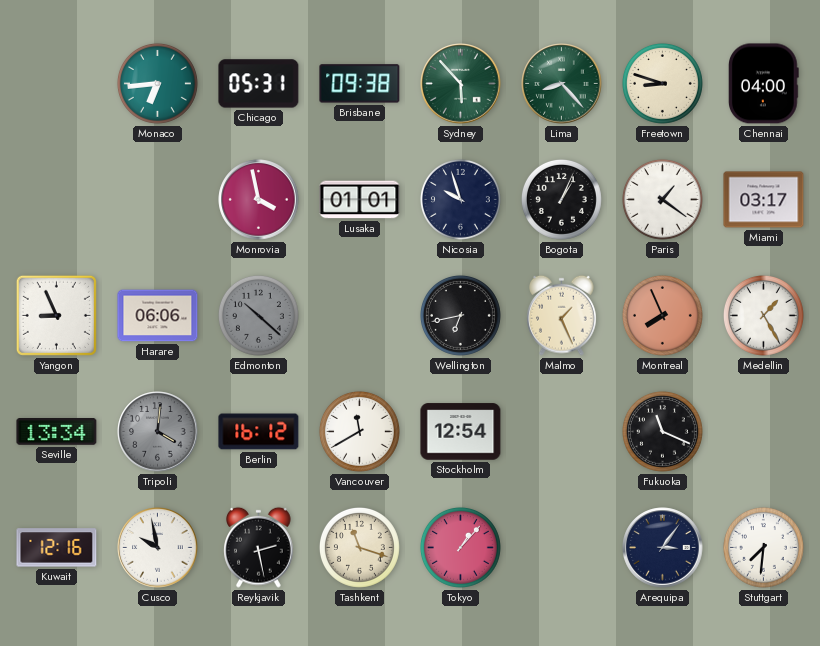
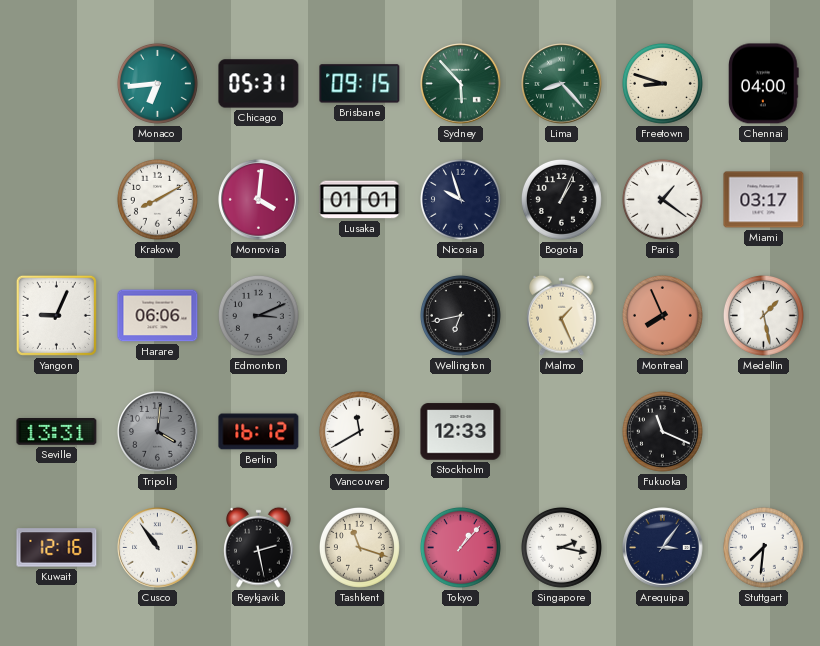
Brisbane: 09:38 -> 09:15 (360, 84)
Krakow: none -> 8:10 (157, 199)
Monrovia: 3:58 -> 4:01 (259, 200)
Yangon: 8:56 -> 9:04 (56, 315)
Edmonton: 10:22 -> 3:11 (258, 315)
Medellin: 1:25 -> 1:28 (763, 315)
Seville: 13:34 -> 13:31 (57, 432)
Stockholm: 12:54 -> 12:33 (461, 432)
Cusco: 9:58 -> 10:54 (158, 548)
Singapore: none -> 2:17 (561, 547)
